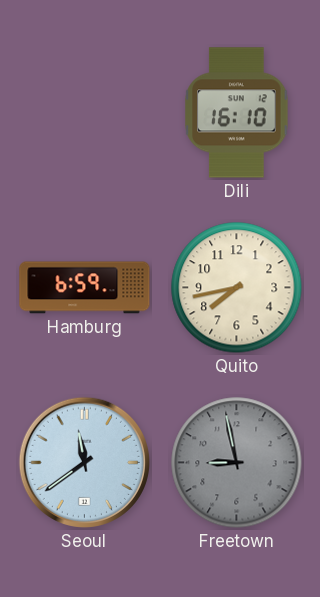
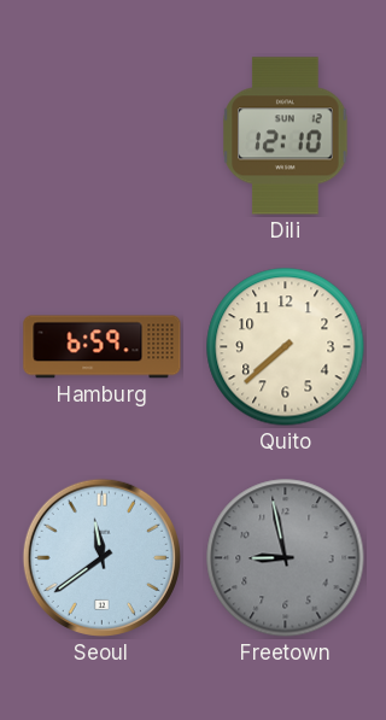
Dili: 16:10 -> 12:10 (286, 136)
Quito: 7:43 -> 7:38 (286, 347)
